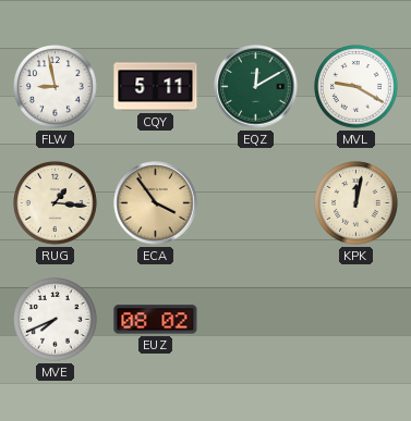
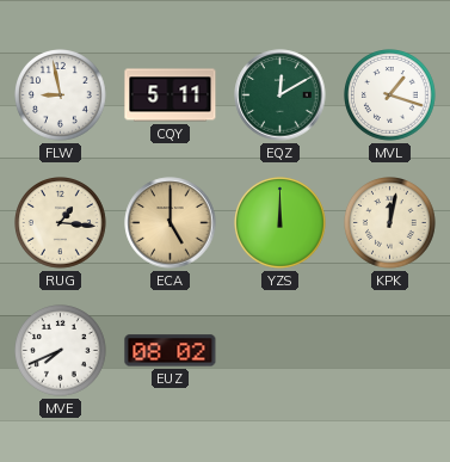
MVL: 9:20 -> 1:18 (390, 96)
ECA: 3:54 -> 5:00 (171, 223)
YZS: none -> 12:00 (281, 223)
